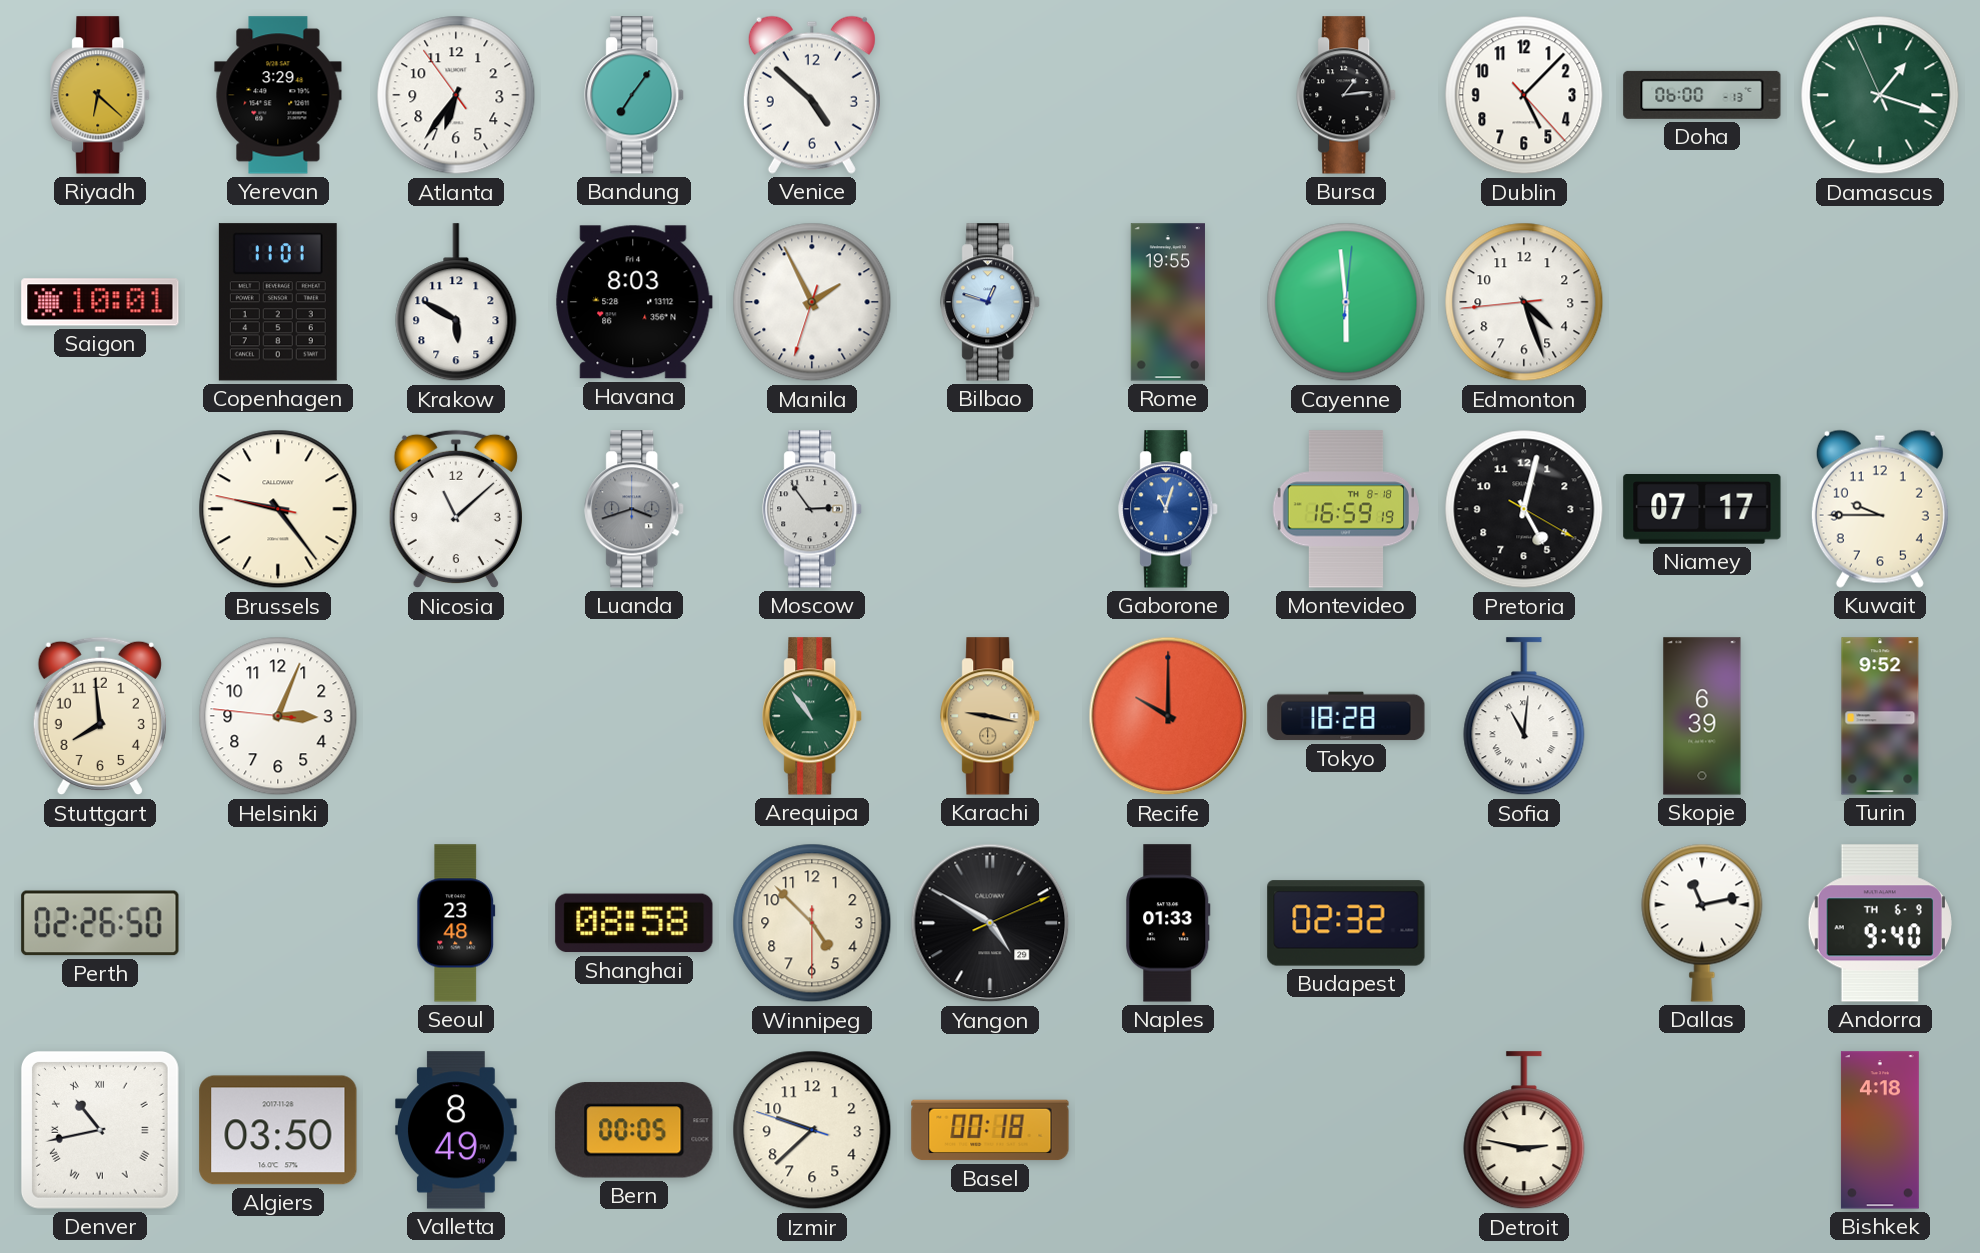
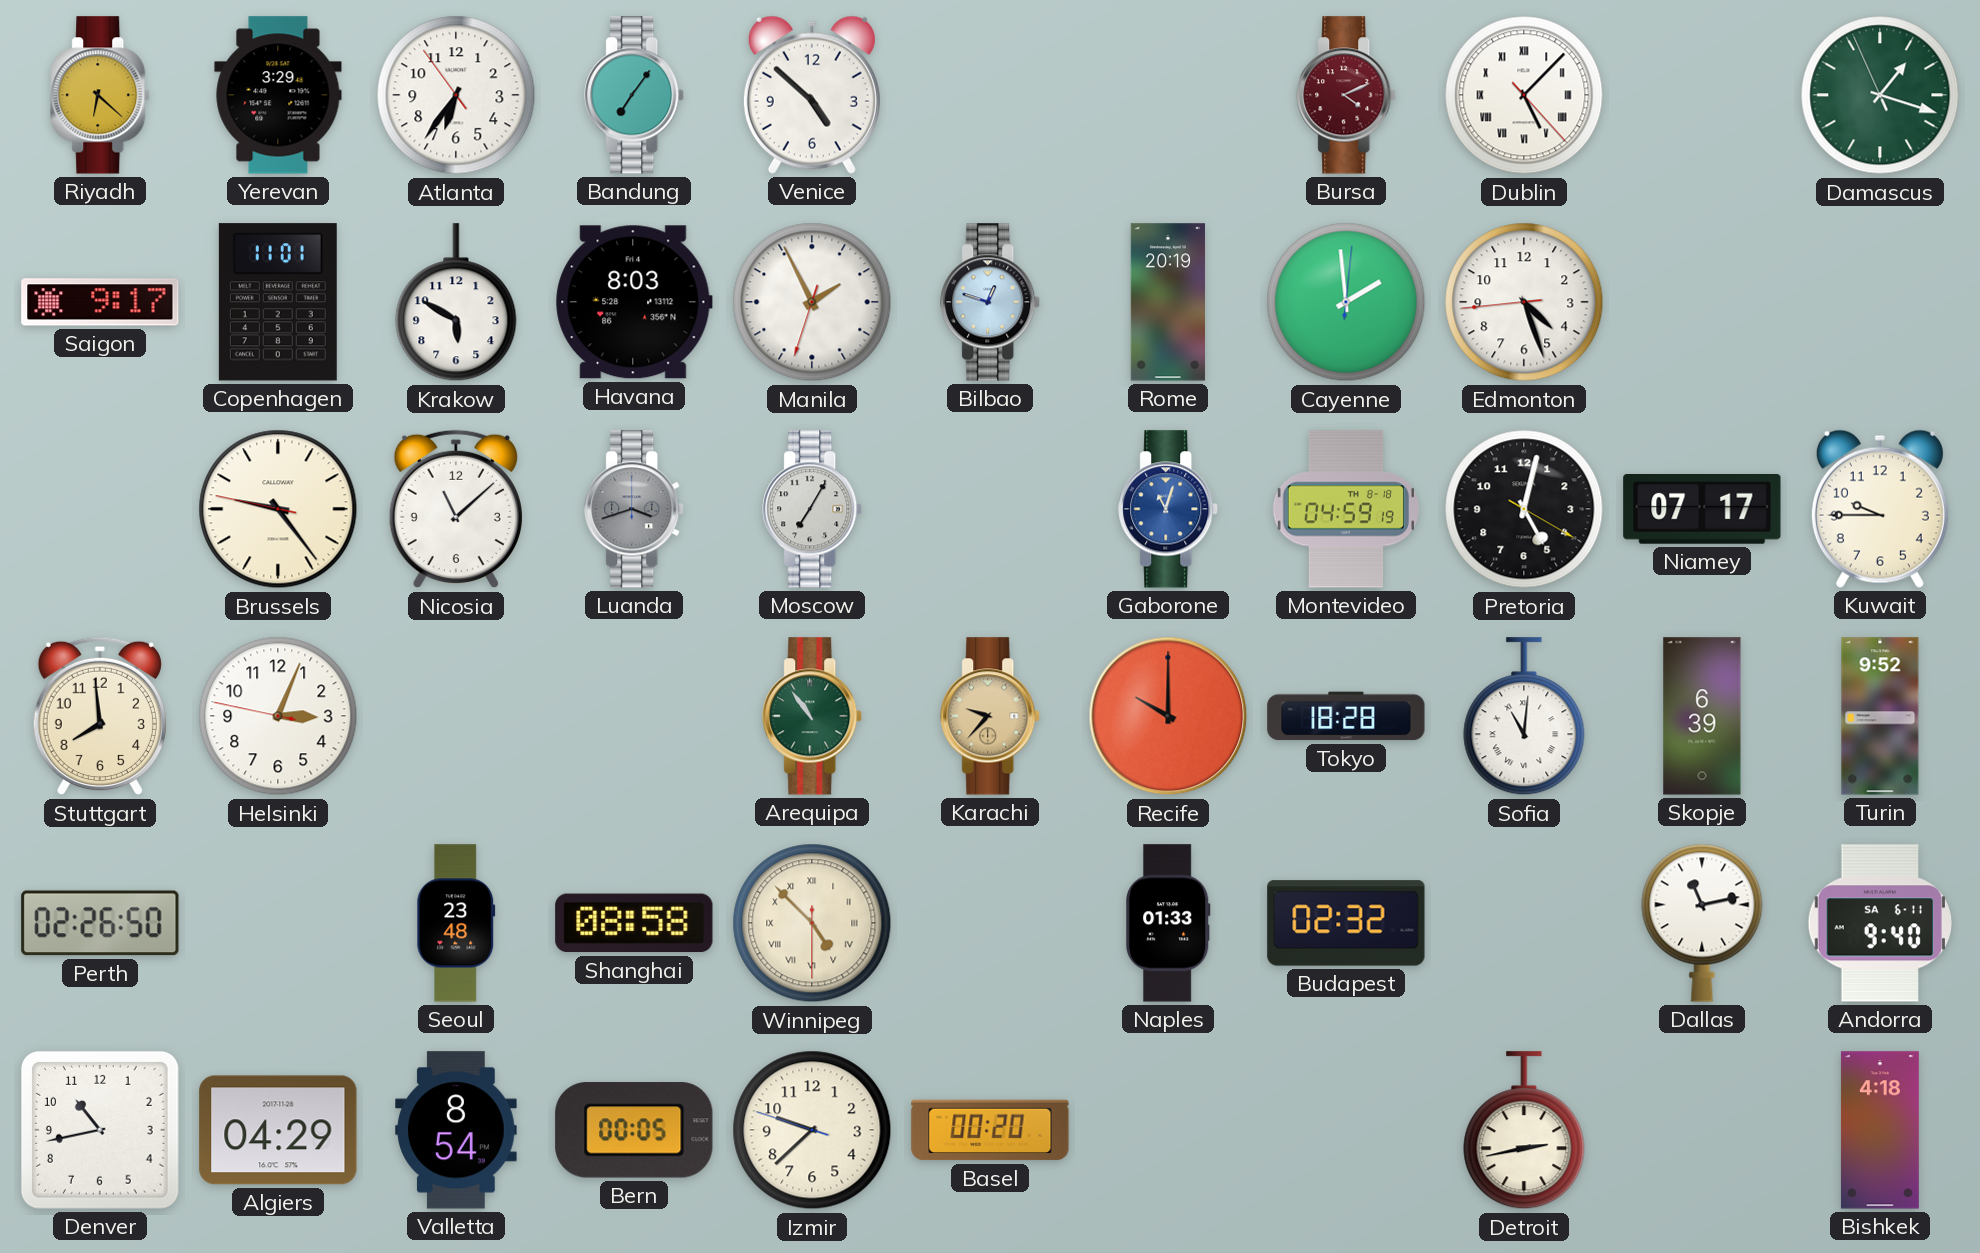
Bursa: 1:14 -> 4:11 (1347, 95)
Bursa dial: black -> burgundy (1347, 95)
Dublin numerals: Arabic -> Roman (1524, 95)
Doha: 06:00 -> none (1702, 95)
Saigon: 10:01 -> 9:17 (100, 302)
Rome: 19:55 -> 20:19 (1168, 302)
Cayenne: 5:59 -> 1:59 (1346, 302)
Moscow: 2:54 -> 7:05 (813, 509)
Montevideo: 16:59 -> 04:59 (1345, 509)
Helsinki: 3:03:46 -> 3:03:47 (278, 716)
Karachi: 9:17 -> 9:37 (991, 716)
Winnipeg numerals: Arabic -> Roman (812, 923)
Yangon: 4:50 -> none (990, 923)
Andorra date: TH 6-9 -> SA 6-11 (1880, 923)
Denver numerals: Roman -> Arabic (100, 1130)
Algiers: 03:50 -> 04:29 (278, 1130)
Valletta: 8:49 -> 8:54 (457, 1130)
Basel: 00:18 -> 00:20 (990, 1130)
Detroit: 2:47 -> 2:43 (1524, 1131)
